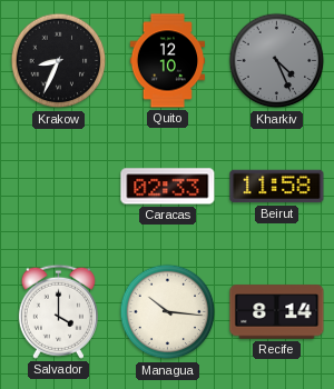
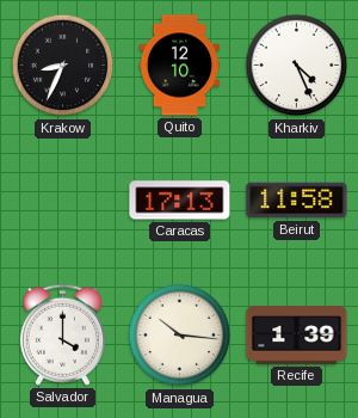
Kharkiv dial: grey -> white (297, 66)
Caracas: 02:33 -> 17:13 (180, 201)
Recife: 8:14 -> 1:39 (297, 336)
